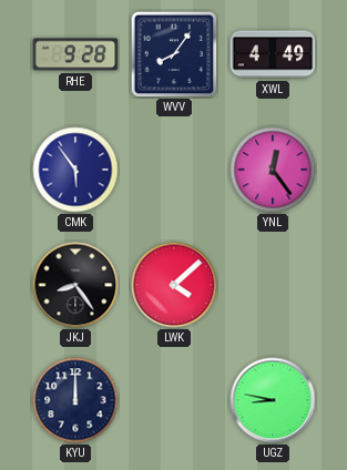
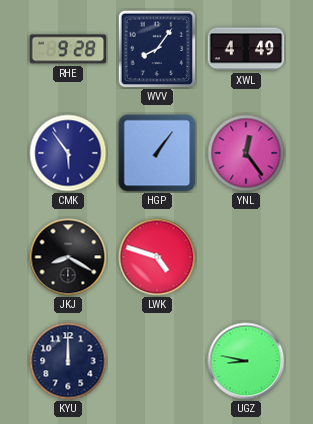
HGP: none -> 1:06 (157, 153)
JKJ: 8:24 -> 8:20 (68, 257)
LWK: 4:08 -> 4:48 (157, 257)
